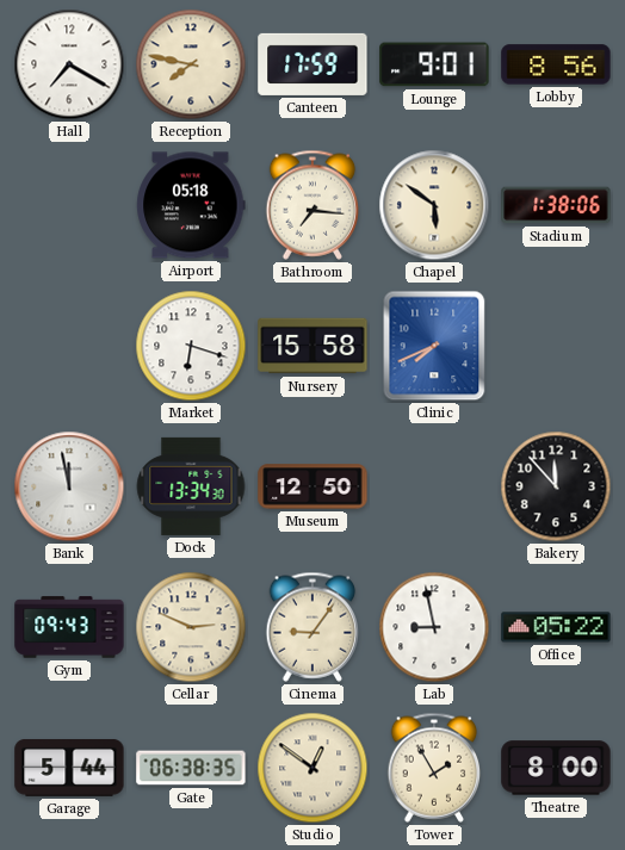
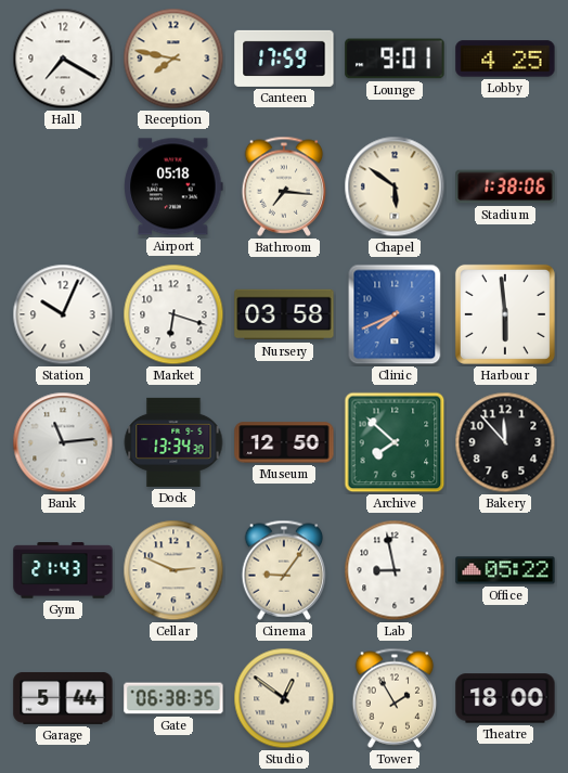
Lobby: 8:56 -> 4:25 (505, 59)
Station: none -> 10:04 (63, 314)
Nursery: 15:58 -> 03:58 (284, 314)
Harbour: none -> 5:59 (505, 314)
Bank: 11:58 -> 11:14 (63, 442)
Archive: none -> 7:52 (395, 442)
Gym: 09:43 -> 21:43 (63, 570)
Theatre: 8:00 -> 18:00 (505, 698)
